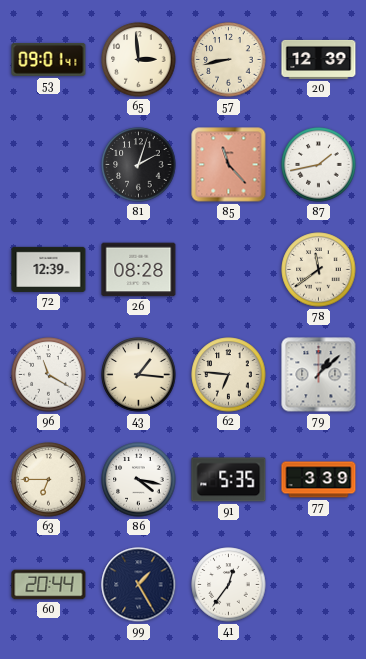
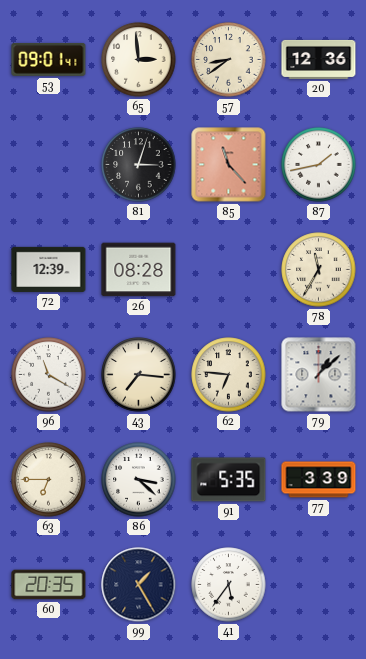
57: 8:43 -> 8:39 (229, 60)
20: 12:39 -> 12:36 (319, 59)
81: 2:03 -> 3:03 (139, 165)
78: 11:39 -> 11:35 (319, 270)
43: 1:16 -> 7:16 (139, 375)
86: 4:17 -> 3:22 (139, 480)
60: 20:44 -> 20:35 (49, 585)
41: 12:36 -> 5:36 (229, 585)
